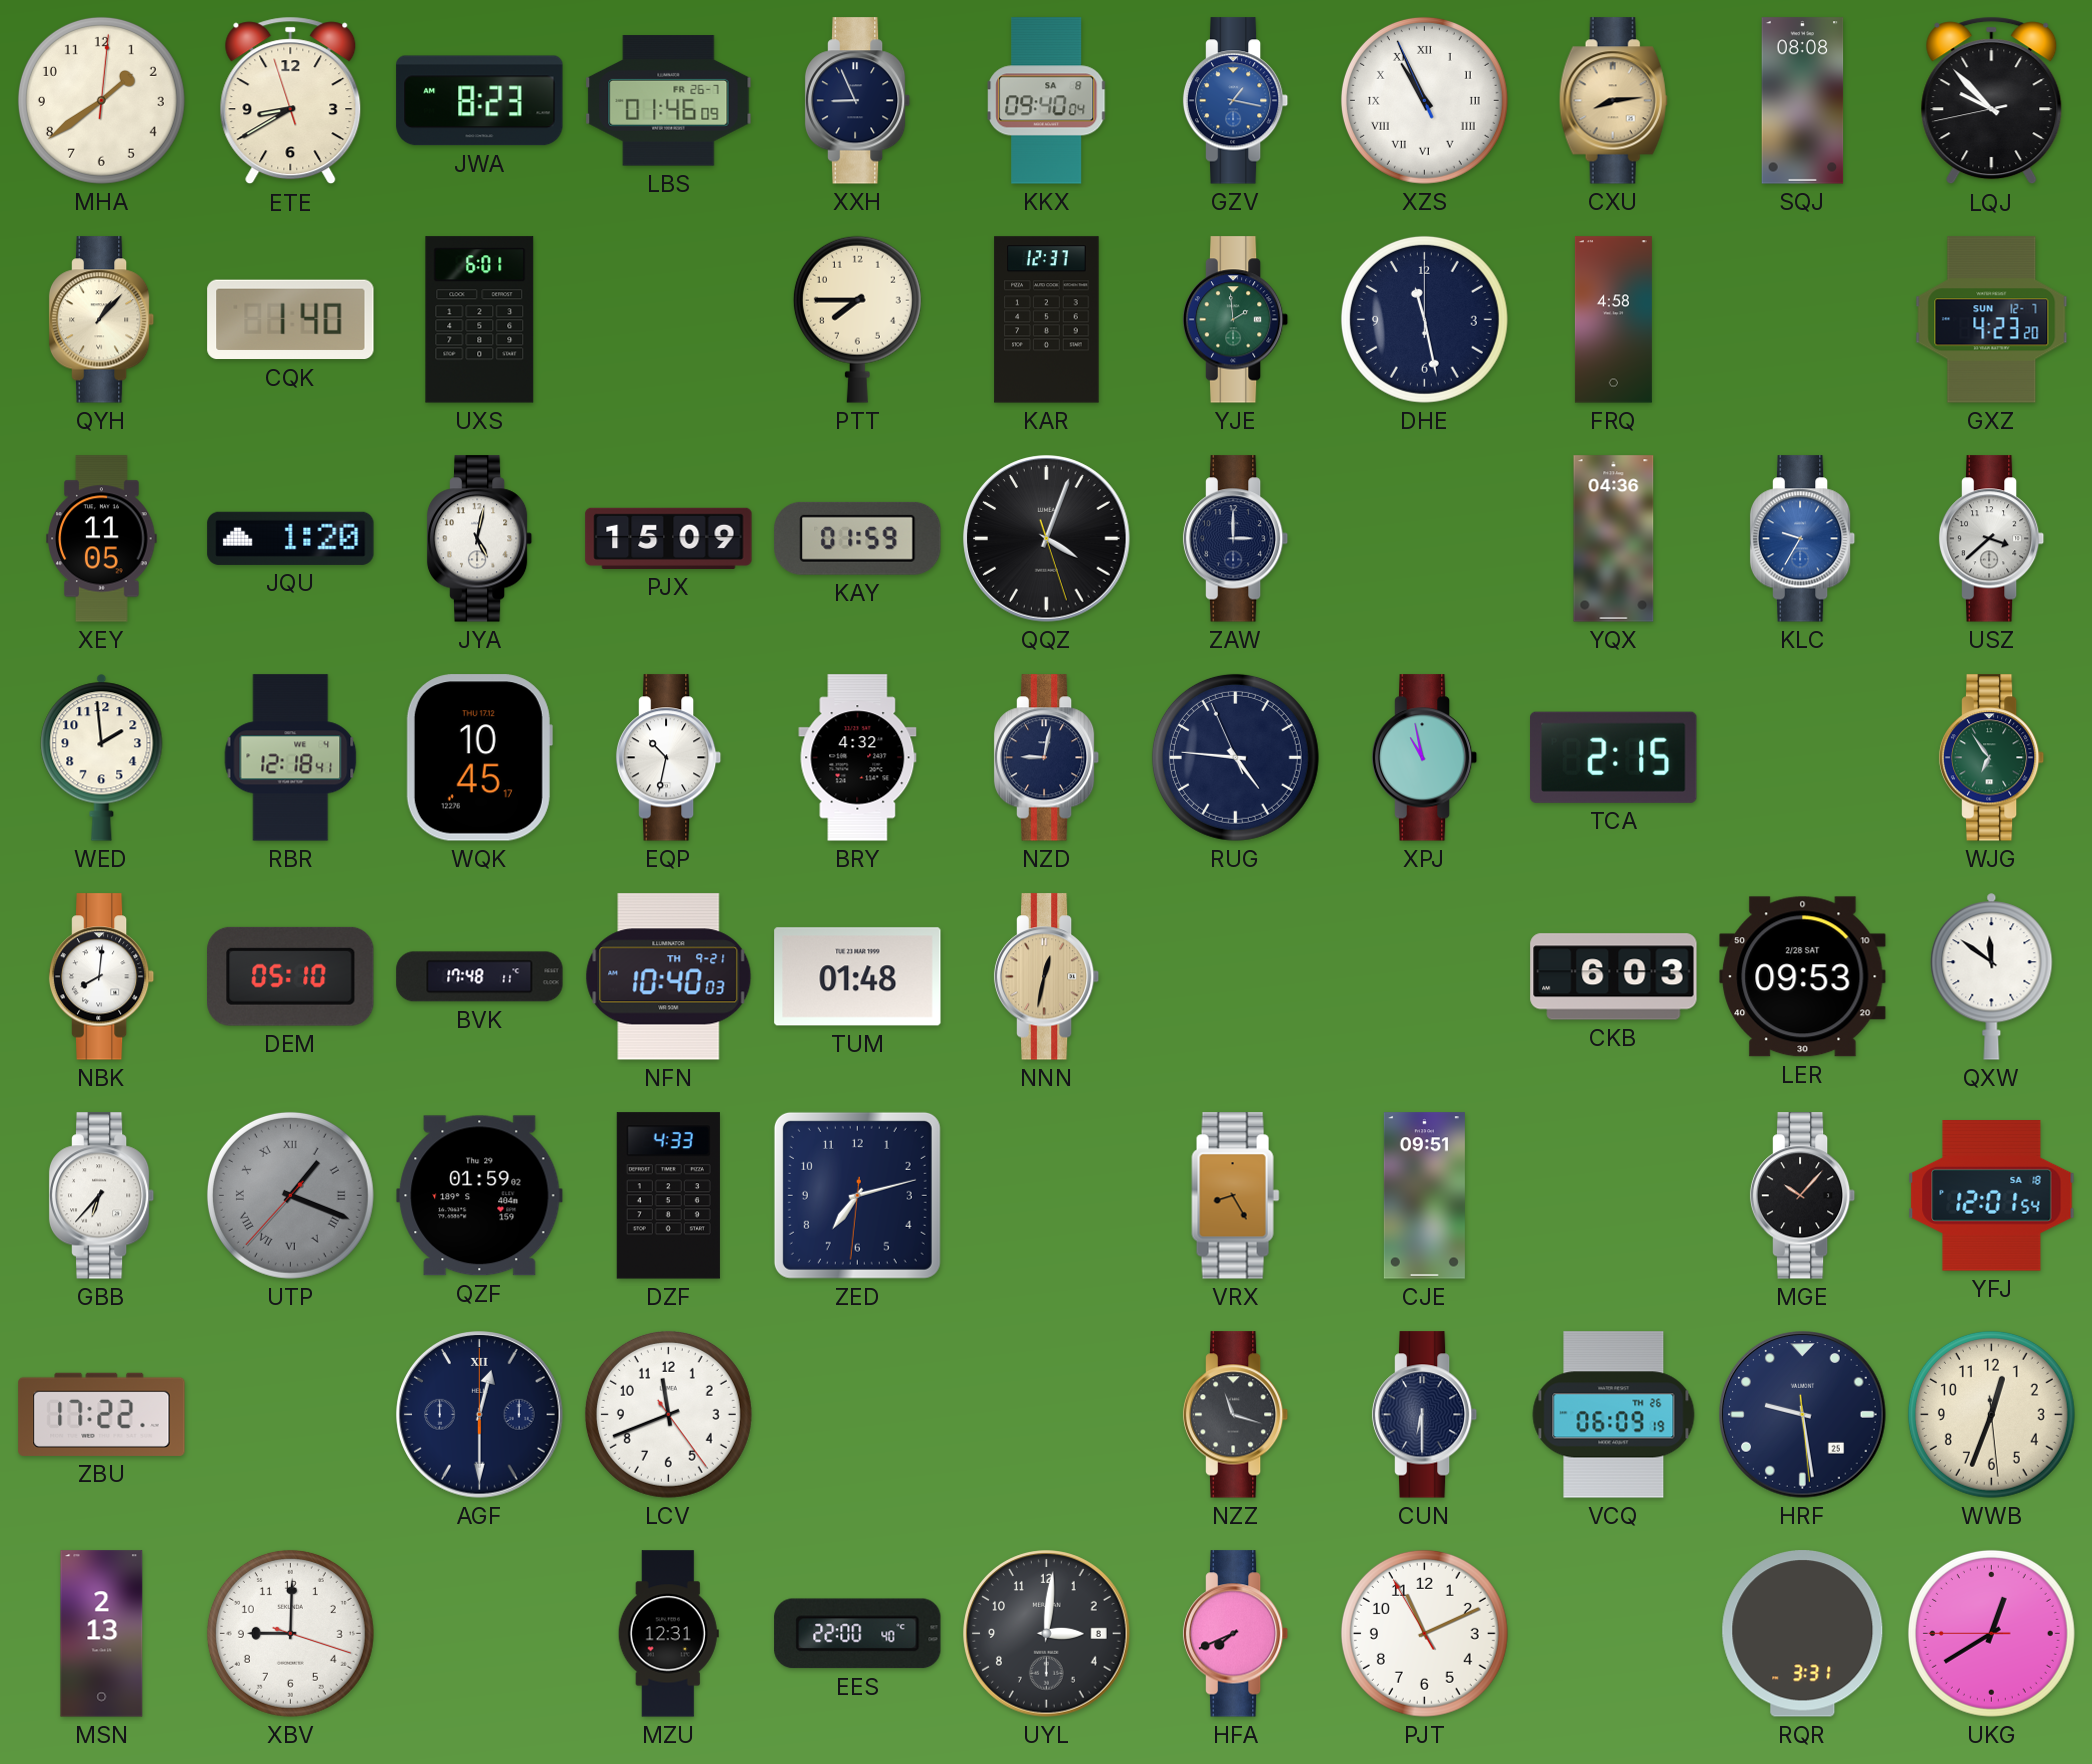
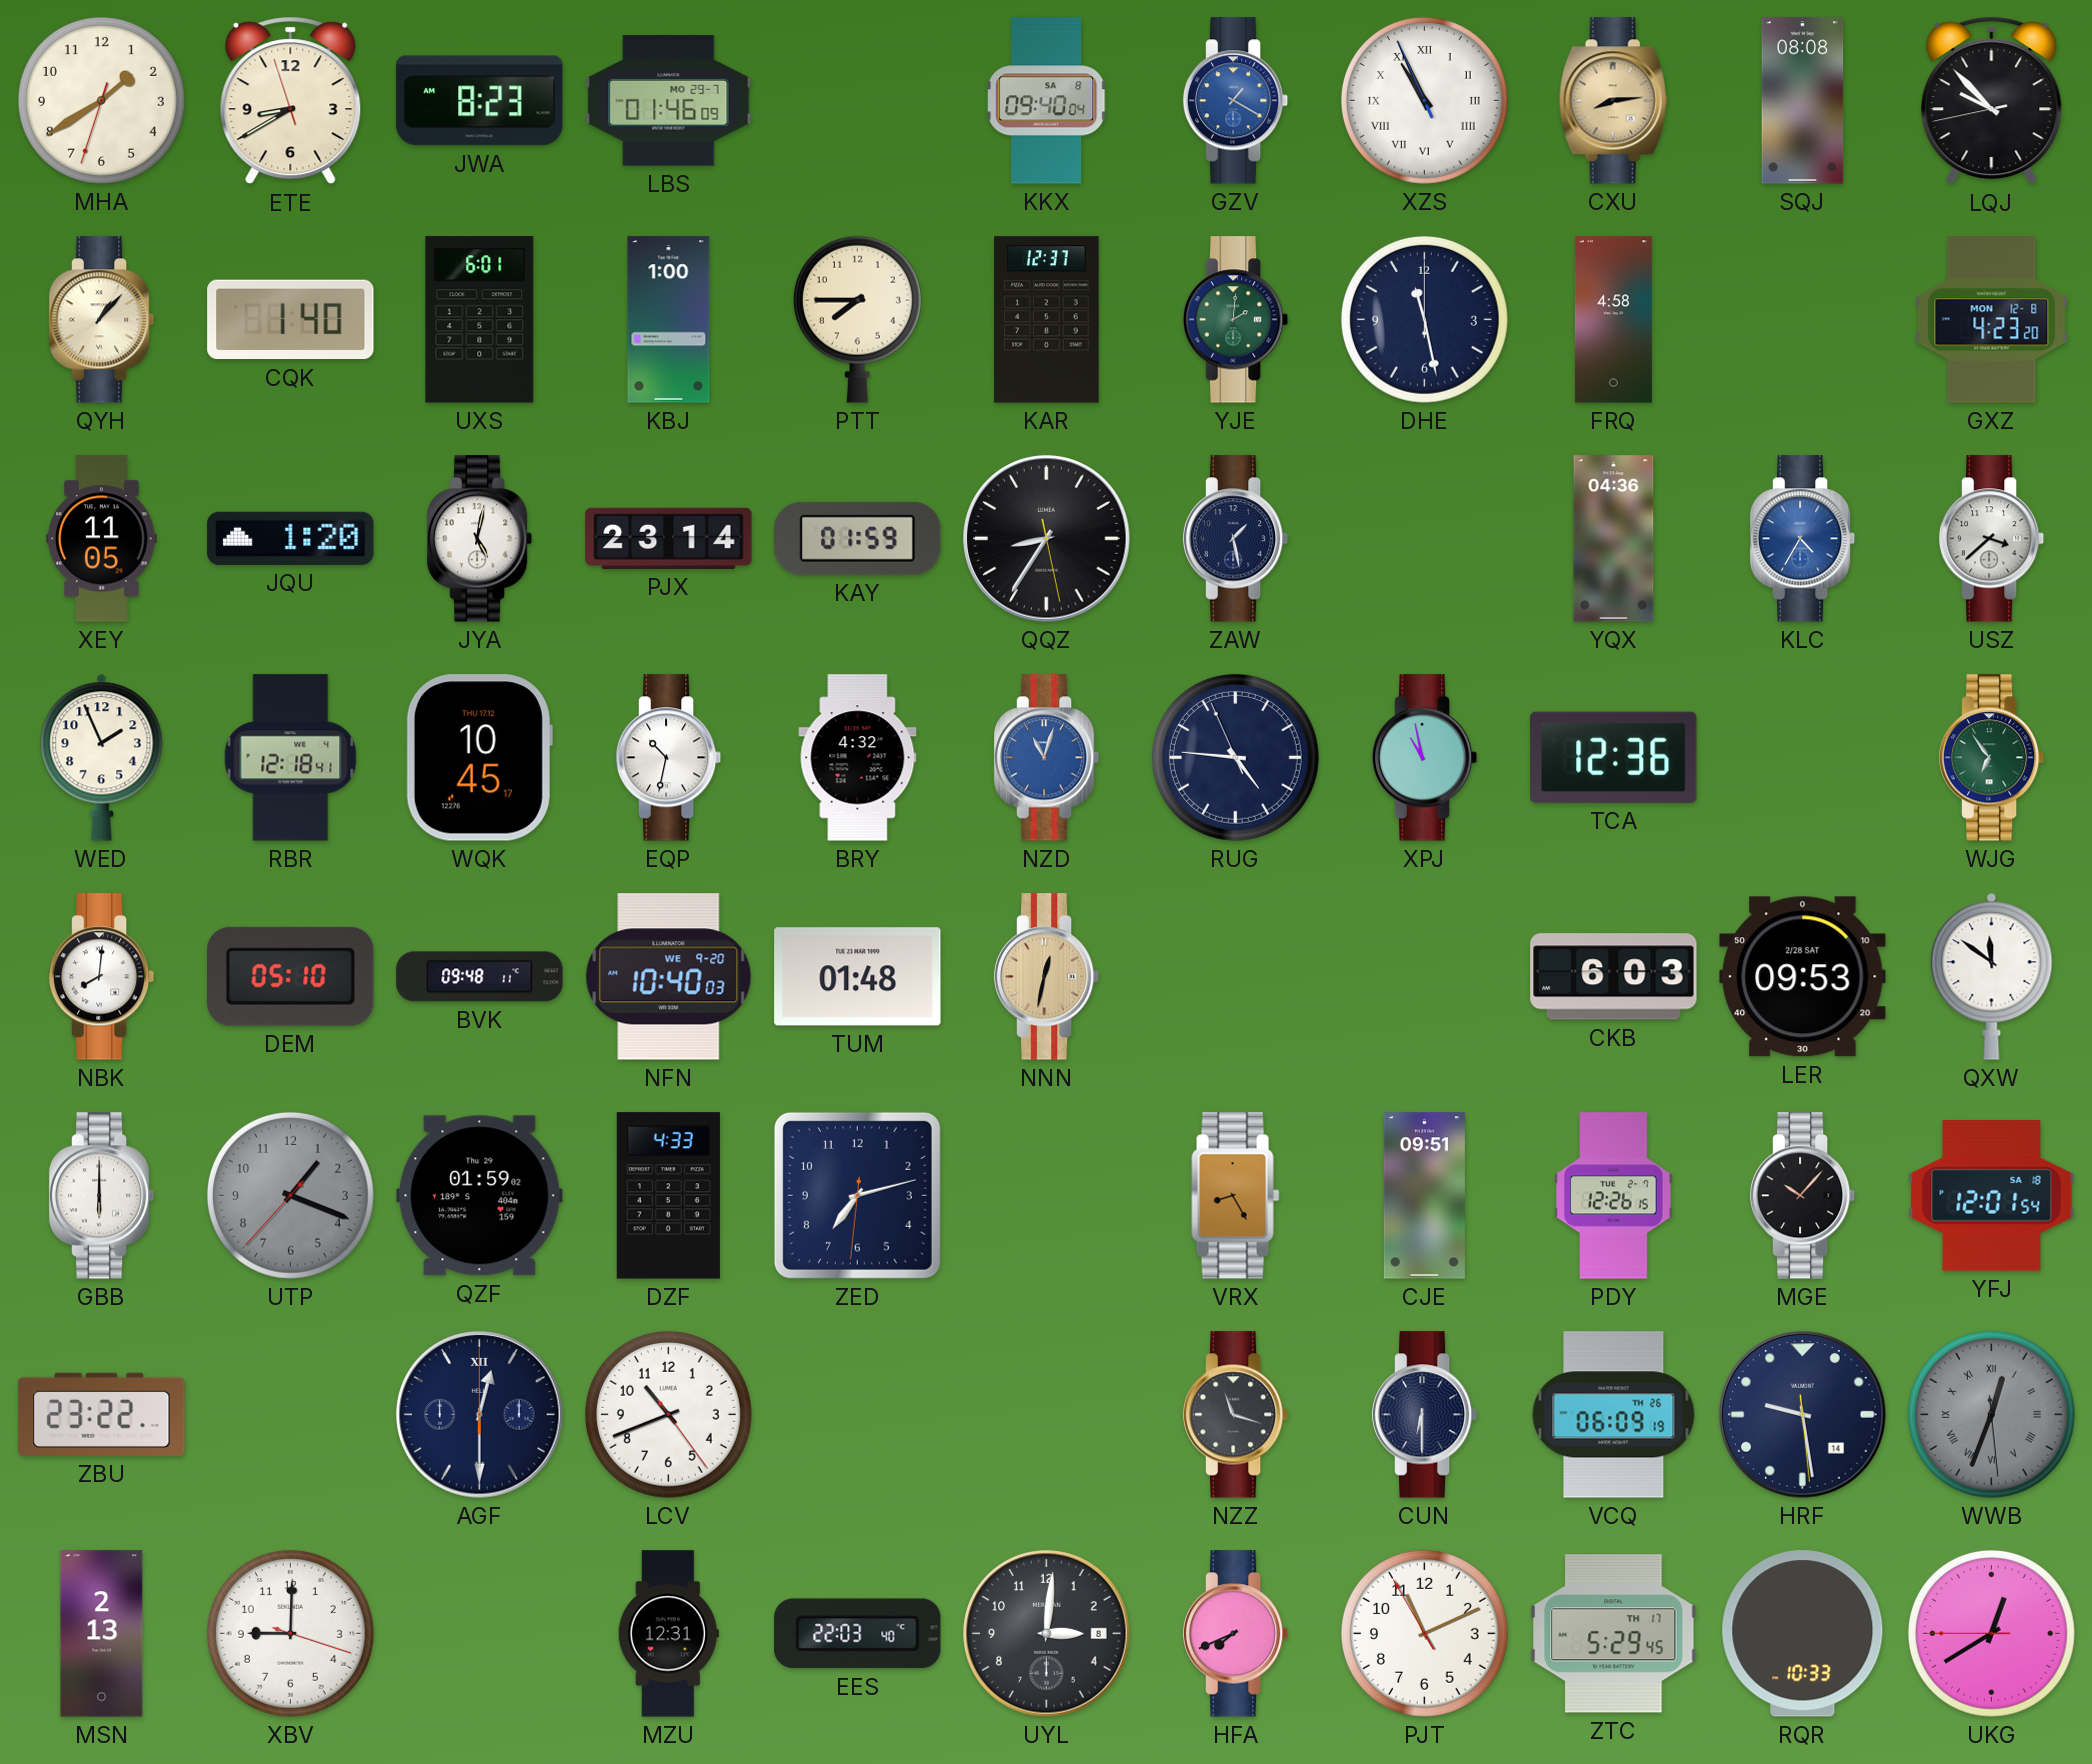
MHA: 1:39:01 -> 1:39:33 (101, 100)
LBS date: FR 26-7 -> MO 29-7 (669, 101)
XXH: 8:56 -> none (858, 101)
GZV: 1:17 -> 1:20 (1236, 101)
KBJ: none -> 1:00 (669, 320)
YJE: 1:59 -> 2:01 (1236, 320)
GXZ date: SUN 12-7 -> MON 12-8 (1992, 320)
PJX: 15:09 -> 23:14 (669, 538)
QQZ: 4:03 -> 8:35 (1047, 539)
ZAW: 3:00 -> 1:28 (1236, 539)
KLC: 9:35 -> 4:35 (1803, 539)
WED: 1:59 -> 1:56 (102, 757)
NZD: 9:02 -> 11:03 (1047, 758)
NZD dial: navy -> blue (1047, 758)
TCA: 2:15 -> 12:36 (1614, 757)
BVK: 17:48 -> 09:48 (480, 977)
NFN date: TH 9-21 -> WE 9-20 (669, 977)
GBB: 6:37 -> 6:00 (102, 1196)
UTP numerals: Roman -> Arabic (290, 1195)
PDY: none -> 12:26 (1614, 1196)
ZBU: 17:22 -> 23:22 (102, 1414)
LCV: 11:41 -> 10:41 (668, 1414)
HRF date: 25 -> 14 (1803, 1415)
WWB dial: cream -> grey (1991, 1414)
WWB numerals: Arabic -> Roman (1991, 1414)
EES: 22:00 -> 22:03 (858, 1634)
ZTC: none -> 5:29 (1614, 1634)
RQR: 3:31 -> 10:33 (1803, 1634)
